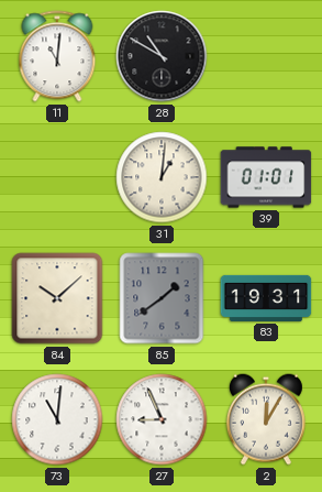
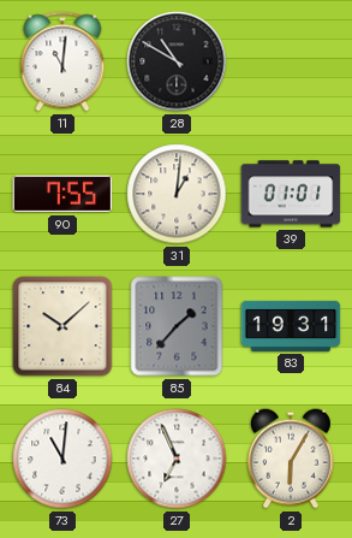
90: none -> 7:55 (62, 194)
85: 1:39 -> 1:37 (177, 326)
27: 8:56 -> 6:56 (177, 459)
2: 12:05 -> 6:05 (291, 459)
